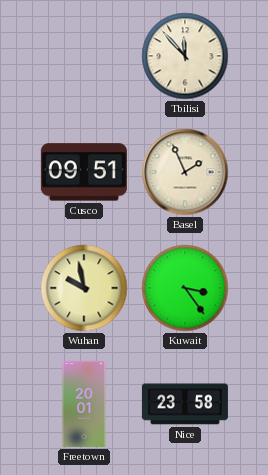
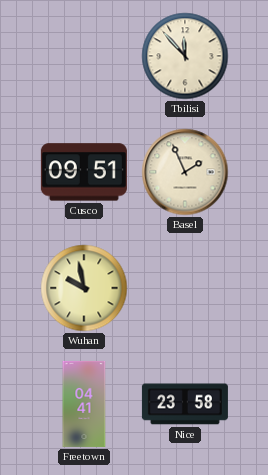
Kuwait: 3:24 -> none (185, 288)
Freetown: 20:01 -> 04:41 (84, 404)
